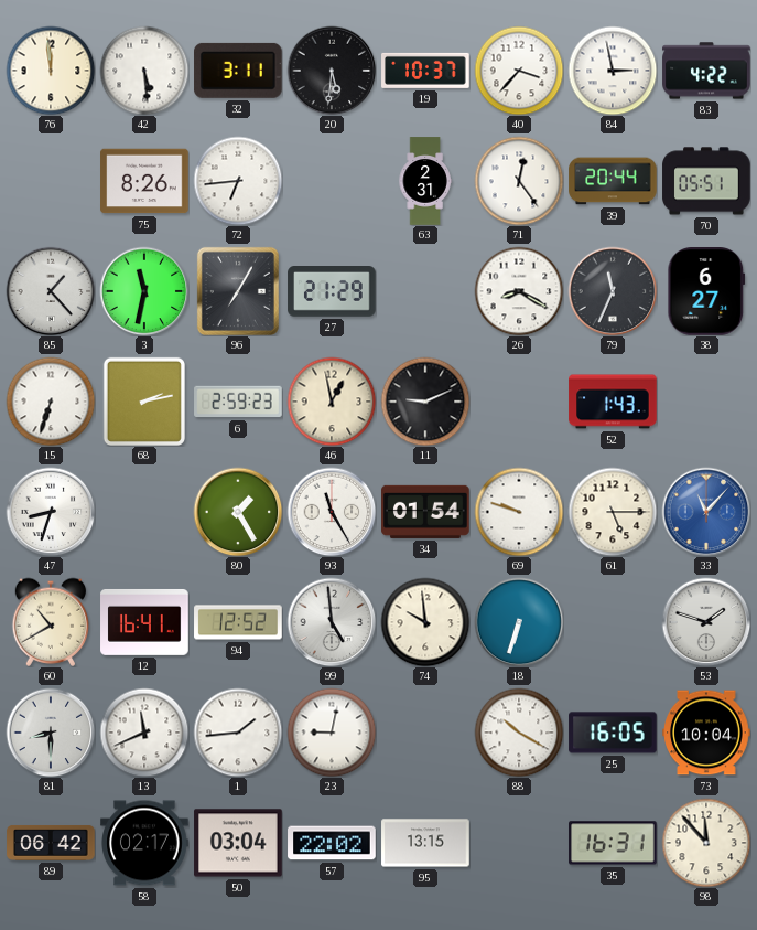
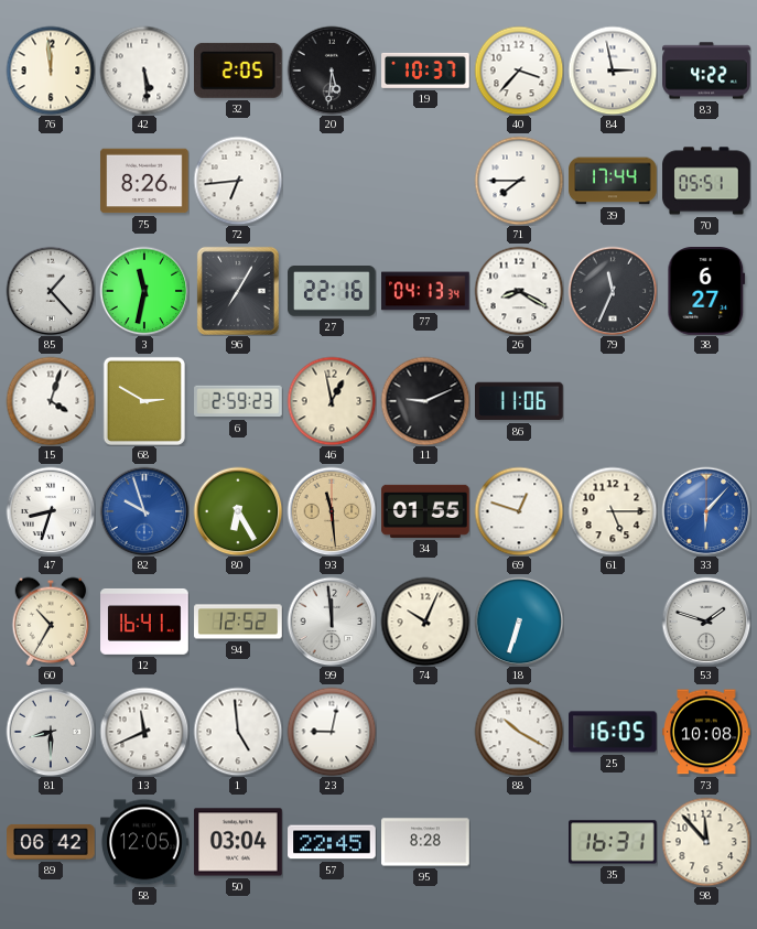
32: 3:11 -> 2:05 (239, 71)
63: 2:31 -> none (425, 181)
71: 12:24 -> 7:45 (519, 181)
39: 20:44 -> 17:44 (613, 181)
27: 21:29 -> 22:16 (332, 292)
77: none -> 04:13 (425, 291)
15: 6:33 -> 4:03 (51, 401)
68: 2:13 -> 2:50 (144, 401)
86: none -> 11:06 (520, 401)
52: 1:43 -> none (613, 402)
82: none -> 9:57 (144, 511)
80: 1:25 -> 6:25 (238, 511)
93: 11:25 -> 11:29 (332, 511)
93 dial: white -> champagne (332, 511)
34: 01:54 -> 01:55 (425, 511)
69: 9:48 -> 12:48 (519, 511)
33: 11:07 -> 6:07 (706, 511)
60: 10:40 -> 10:35 (51, 622)
99: 4:59 -> 11:59 (332, 622)
74: 9:59 -> 10:04 (425, 622)
1: 1:44 -> 4:59 (238, 732)
73: 10:04 -> 10:08 (706, 732)
58: 02:17 -> 12:05 (144, 842)
57: 22:02 -> 22:45 (332, 842)
95: 13:15 -> 8:28 (425, 842)
